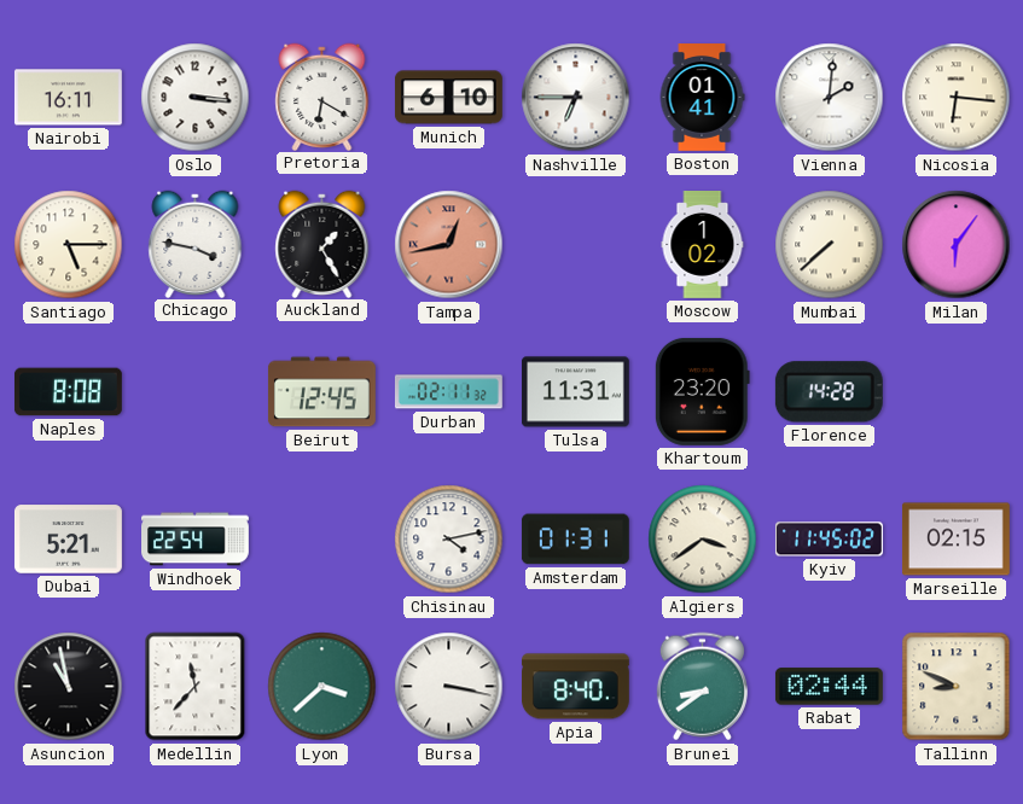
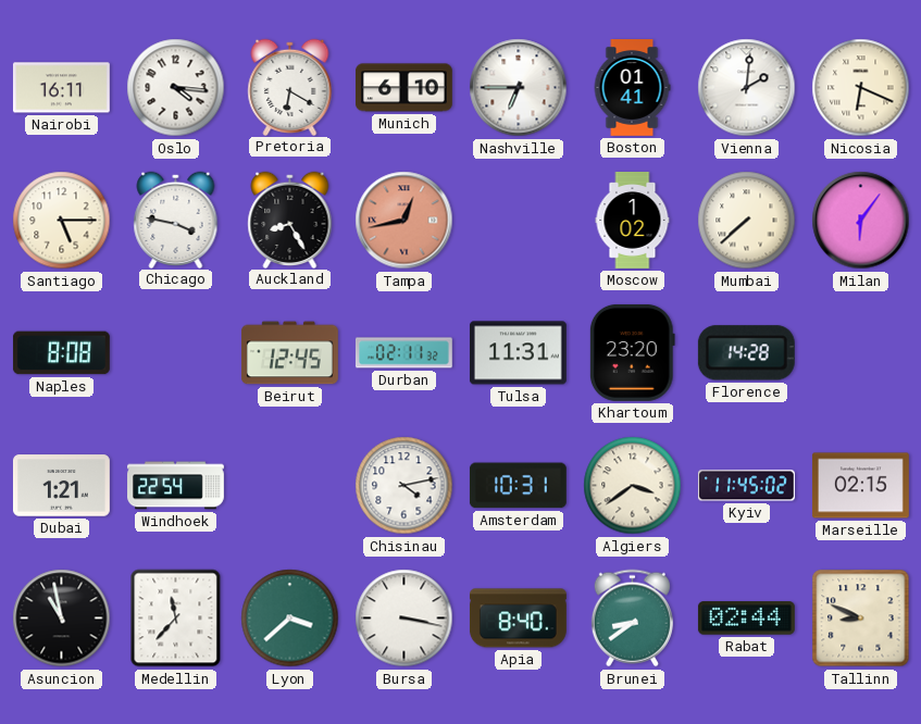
Oslo: 3:16 -> 4:16 (176, 88)
Nicosia: 6:16 -> 6:19 (861, 88)
Auckland: 1:25 -> 8:25 (290, 220)
Dubai: 5:21 -> 1:21 (61, 486)
Amsterdam: 01:31 -> 10:31 (518, 486)
